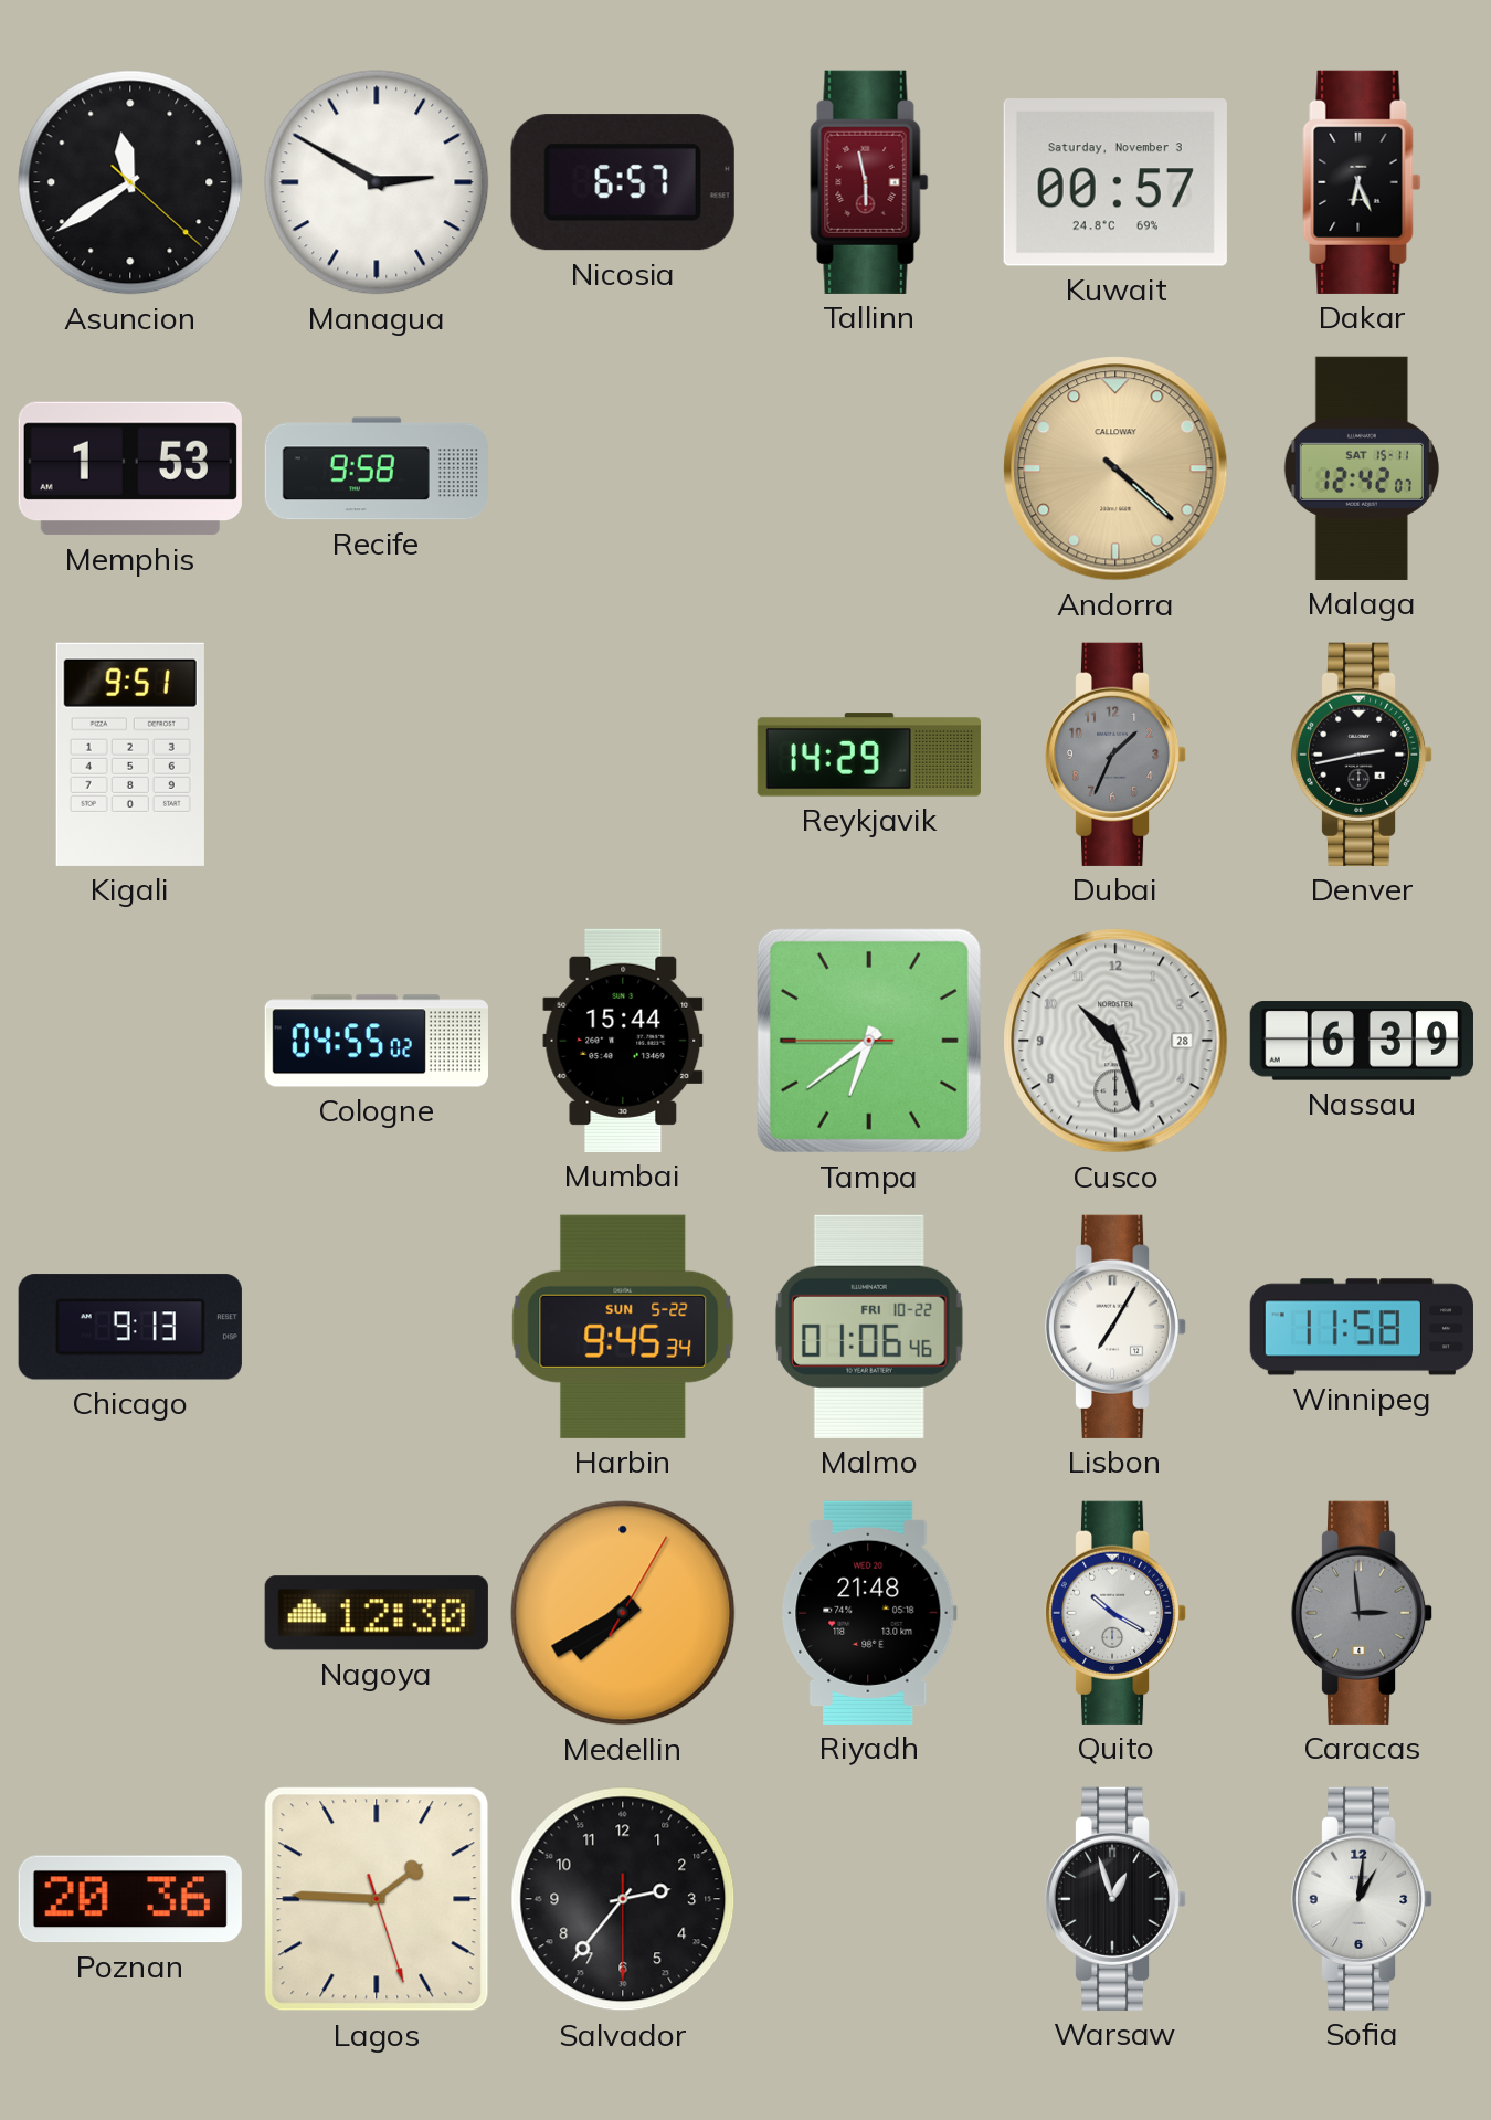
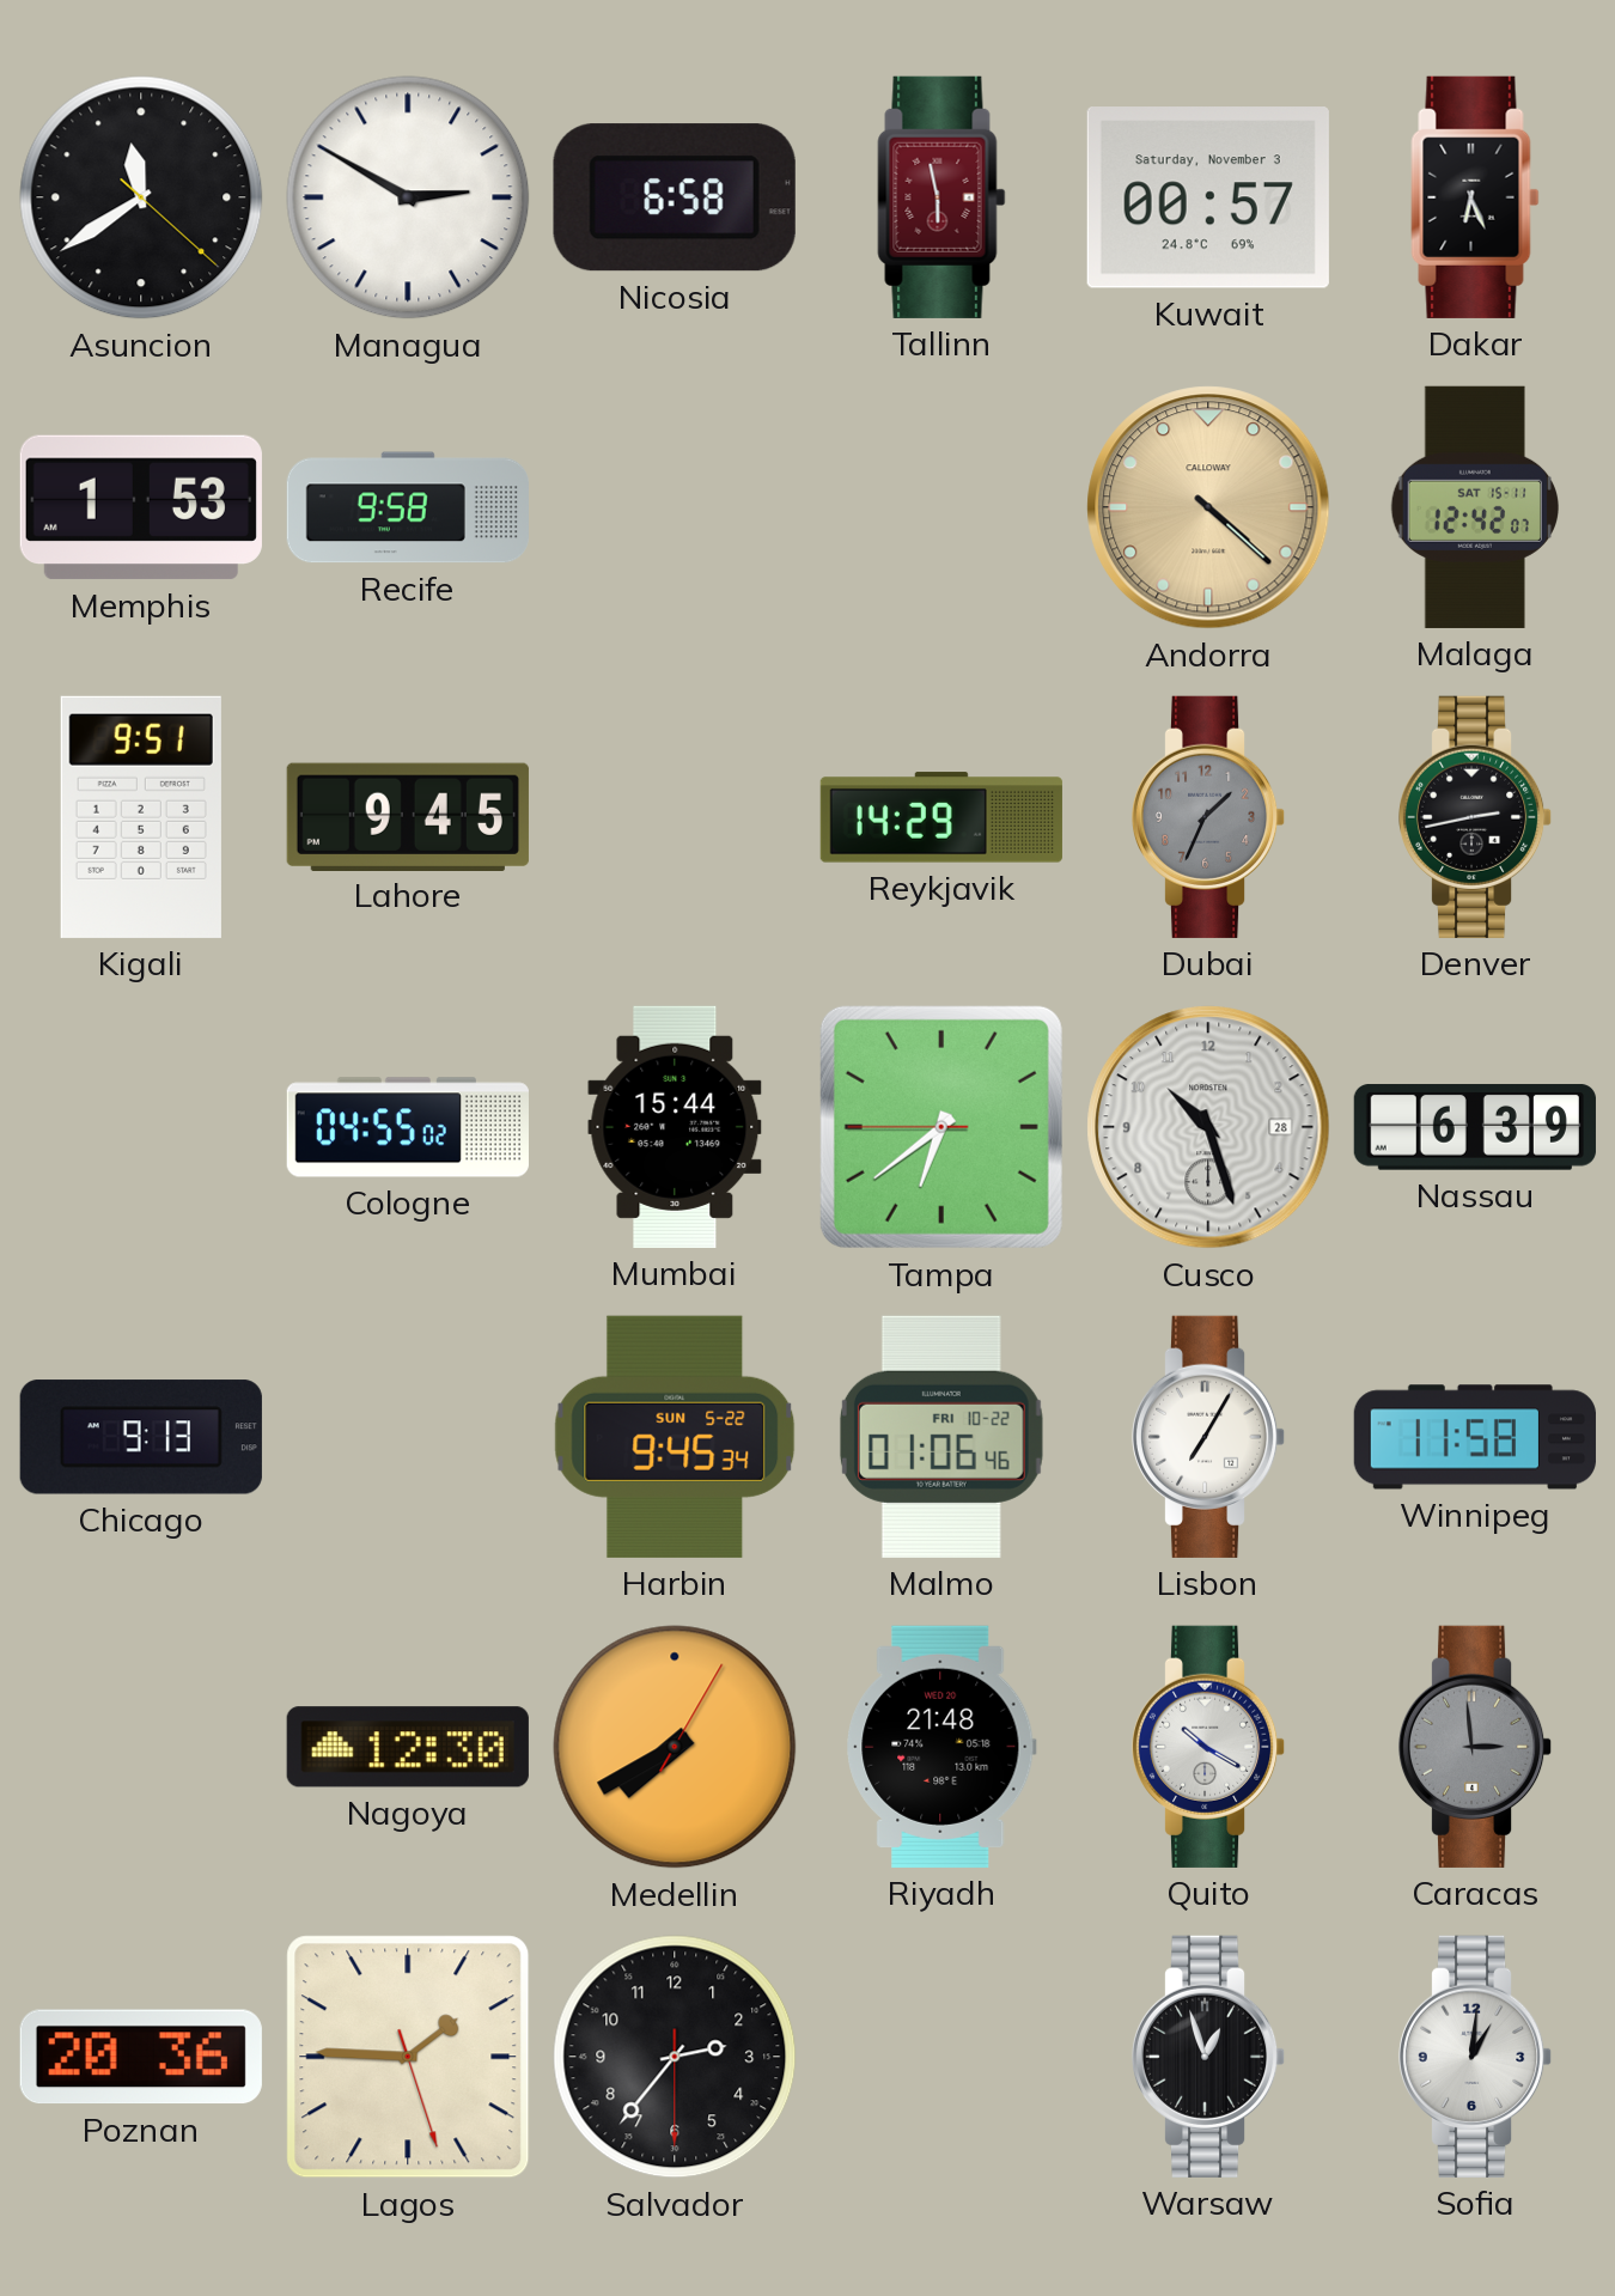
Nicosia: 6:57 -> 6:58 (675, 197)
Lahore: none -> 9:45 (408, 816)
